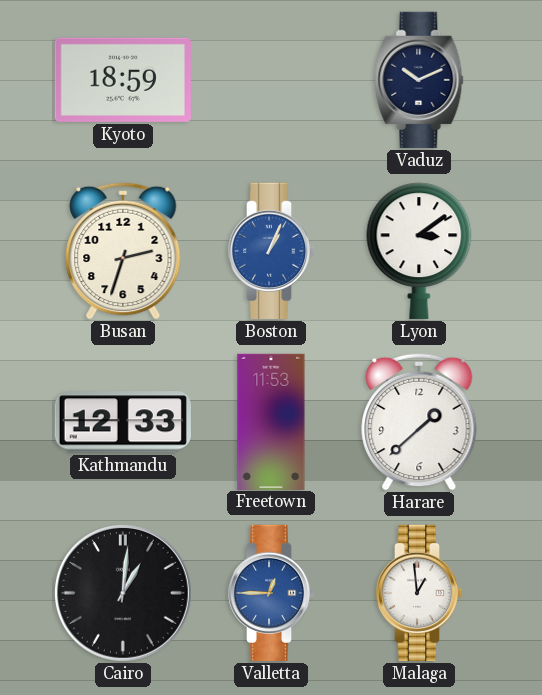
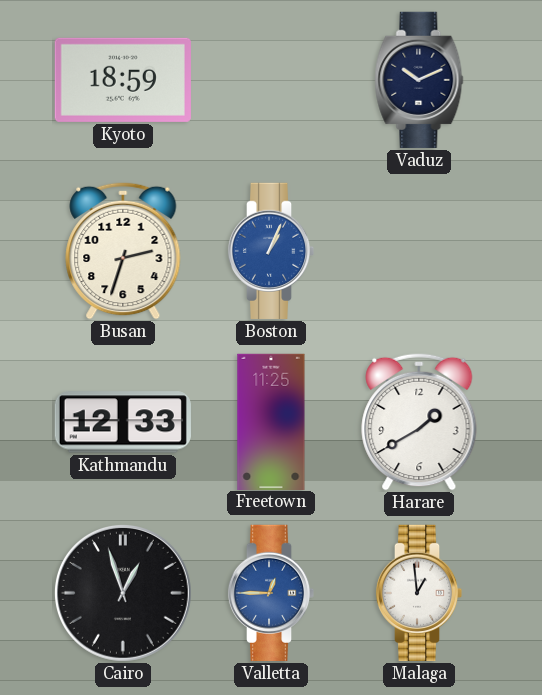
Lyon: 3:09 -> none (419, 251)
Freetown: 11:53 -> 11:25 (271, 421)
Harare: 1:38 -> 1:40 (419, 422)
Cairo: 1:01 -> 12:57 (123, 593)
